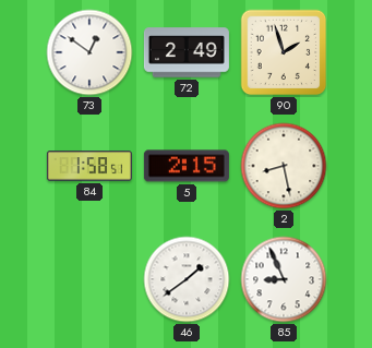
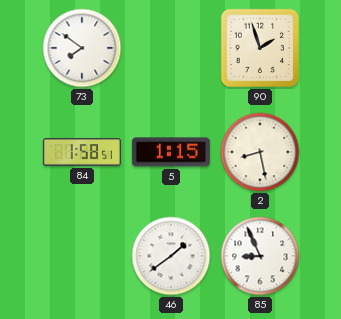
73: 12:51 -> 7:51 (82, 48)
72: 2:49 -> none (187, 52)
5: 2:15 -> 1:15 (171, 152)
